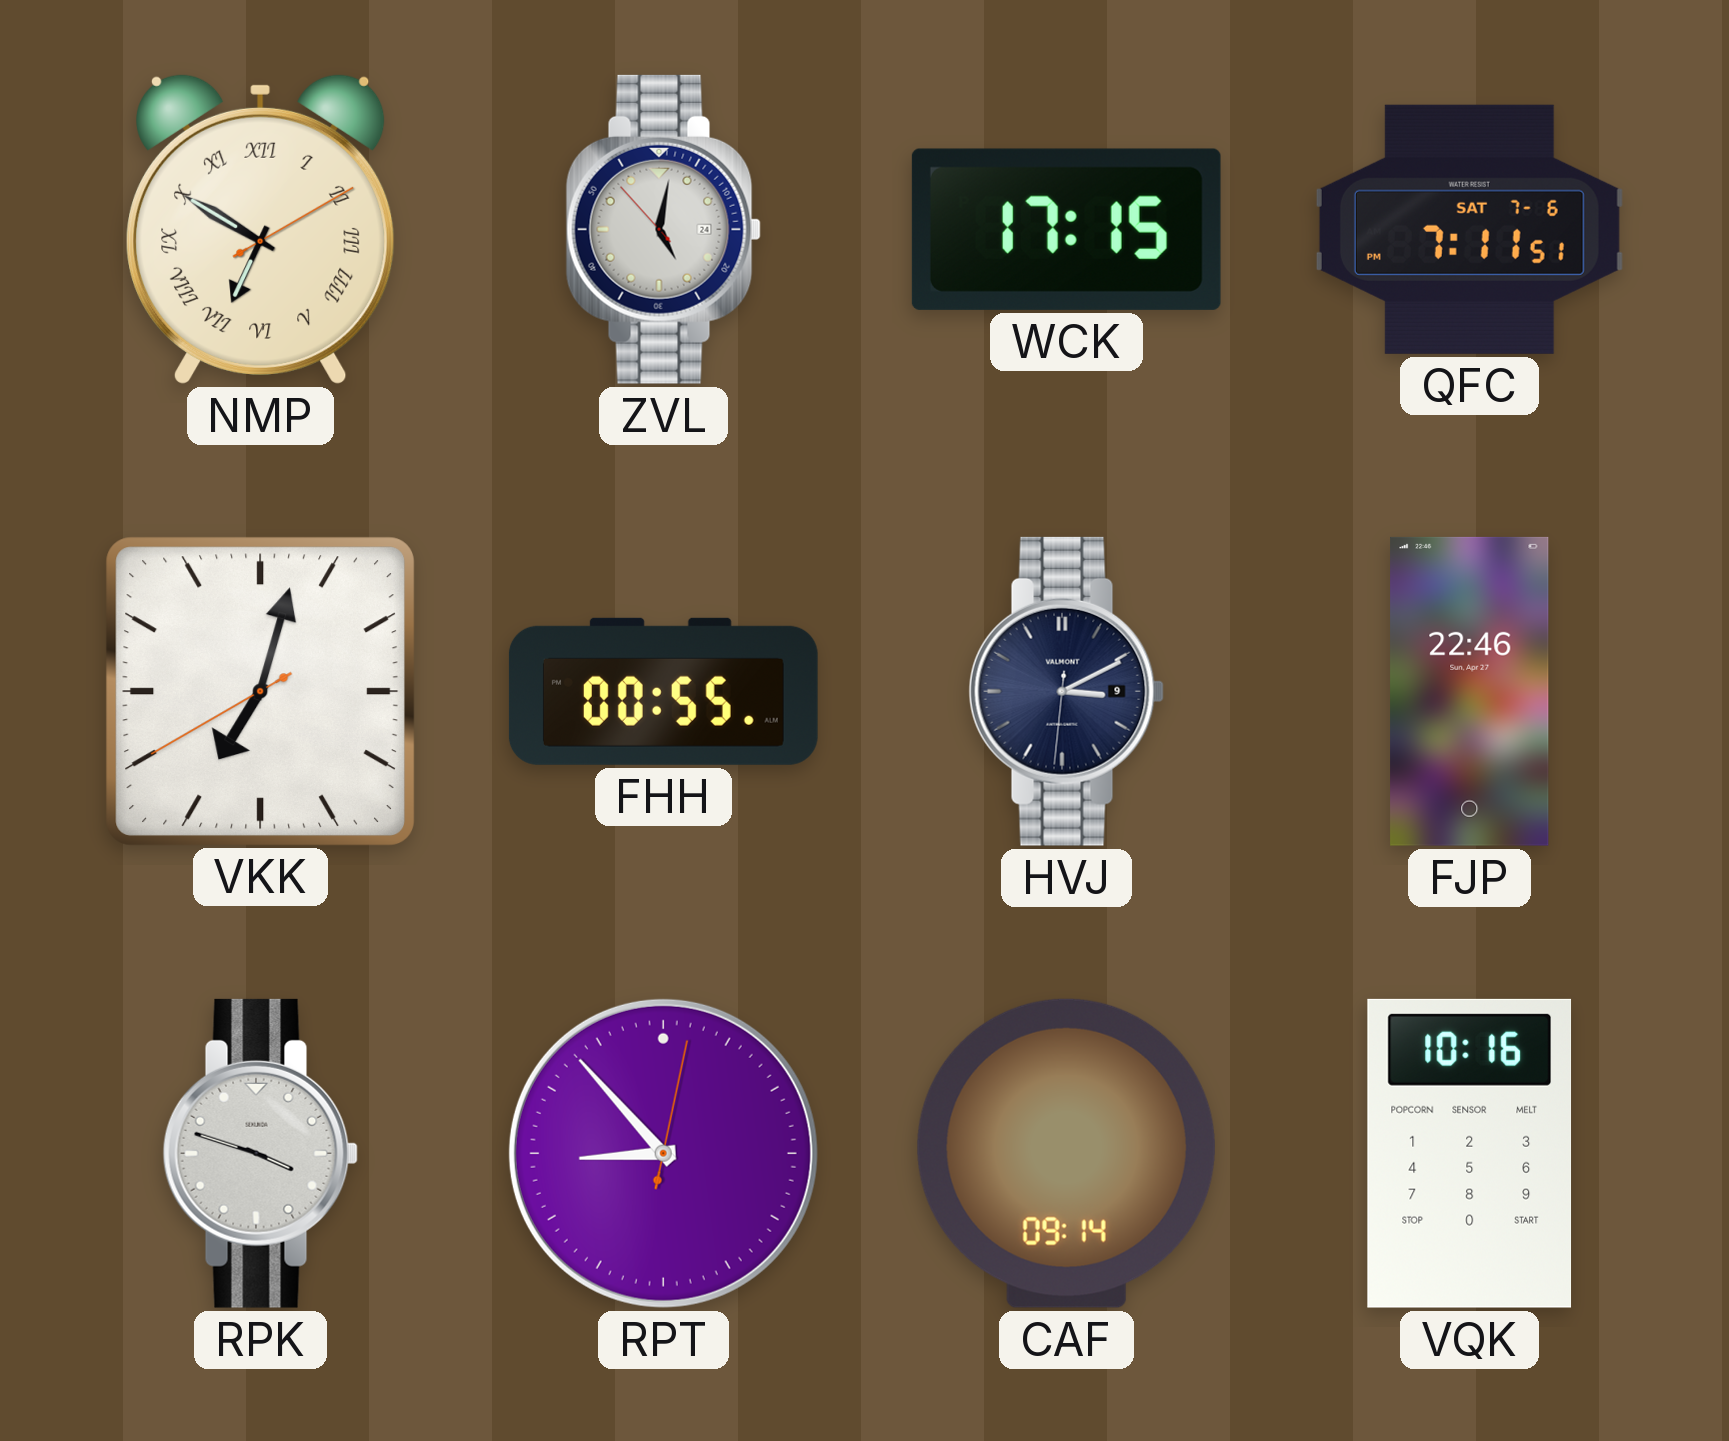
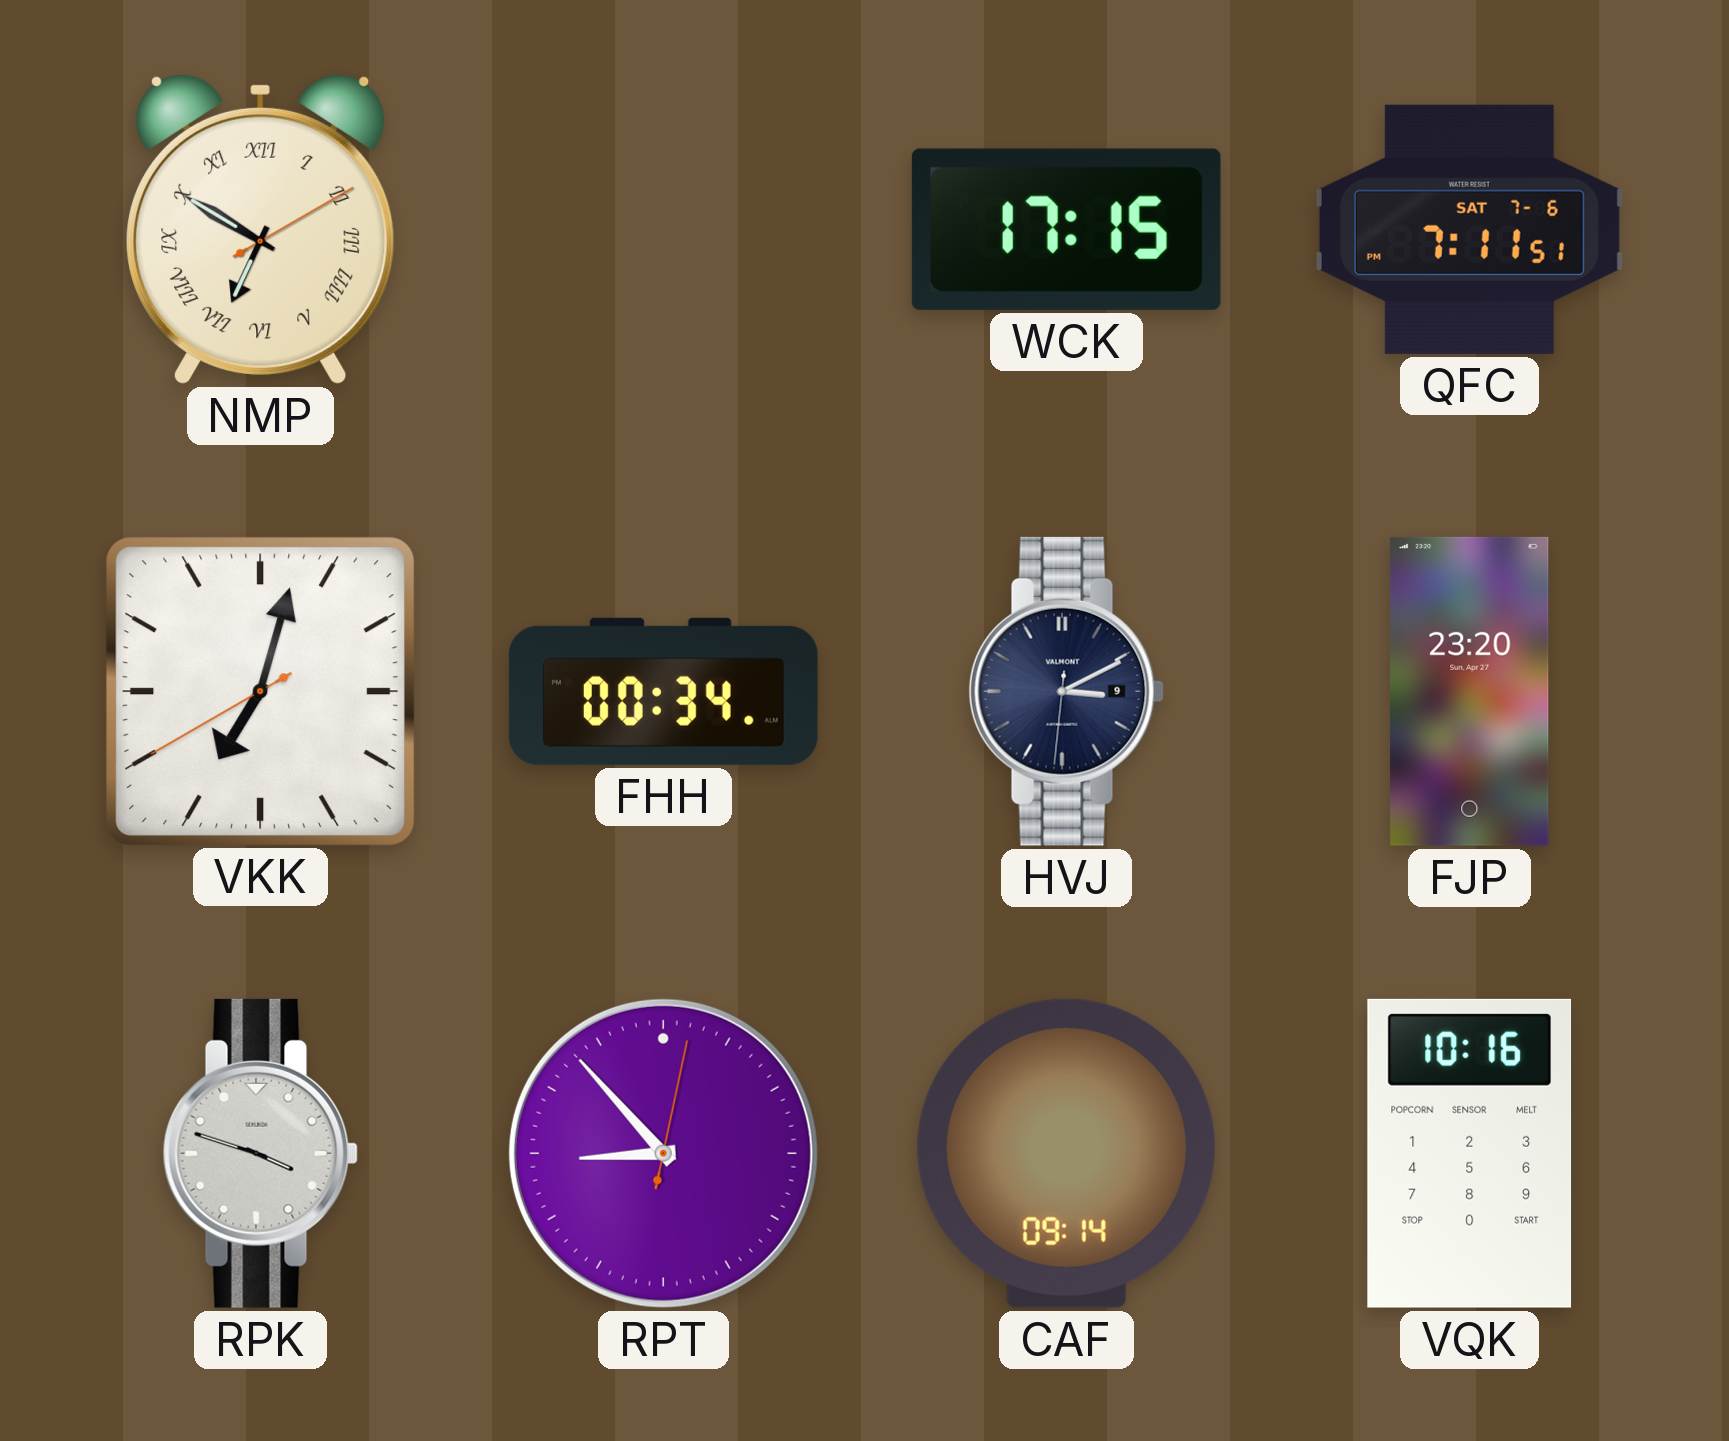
ZVL: 5:01 -> none (663, 229)
FHH: 00:55 -> 00:34 (663, 691)
FJP: 22:46 -> 23:20 (1470, 691)
